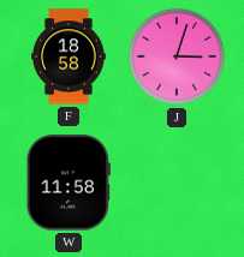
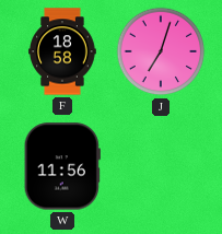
J: 3:03 -> 7:03 (161, 51)
W: 11:58 -> 11:56 (62, 166)
